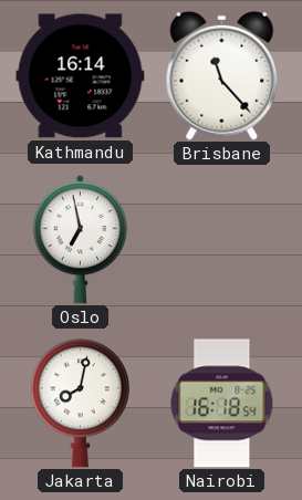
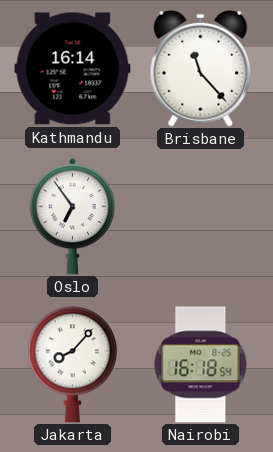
Oslo: 6:58 -> 6:54 (72, 217)
Jakarta: 8:02 -> 8:07 (72, 365)
